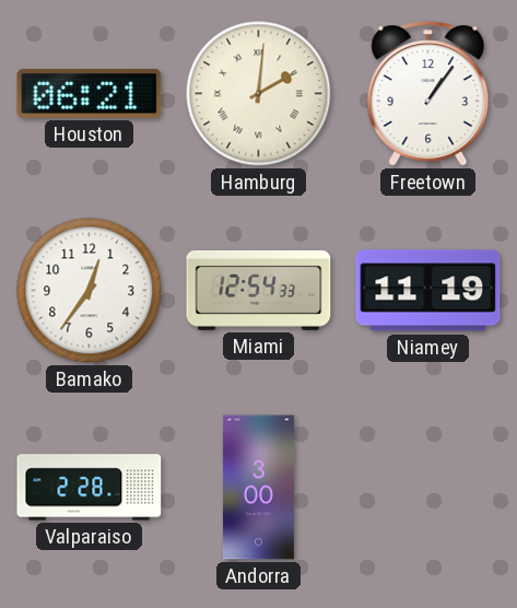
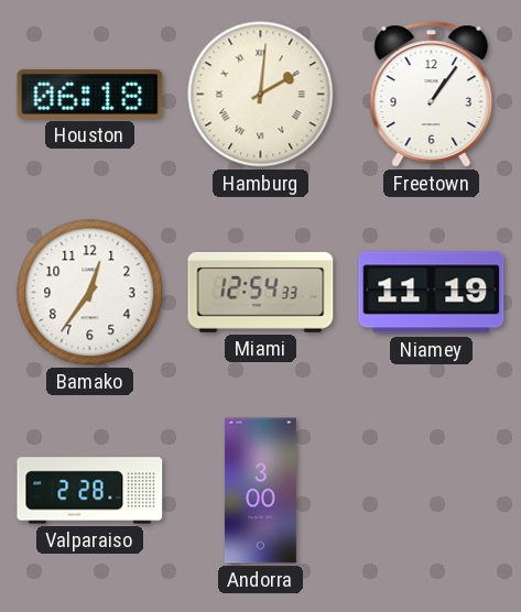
Houston: 06:21 -> 06:18 (90, 94)
